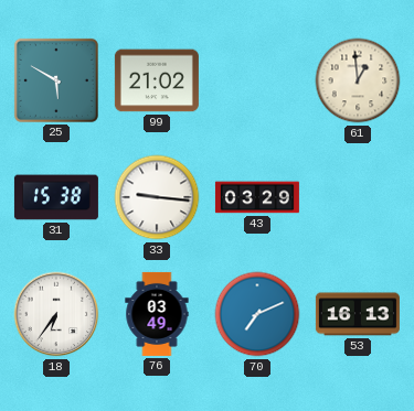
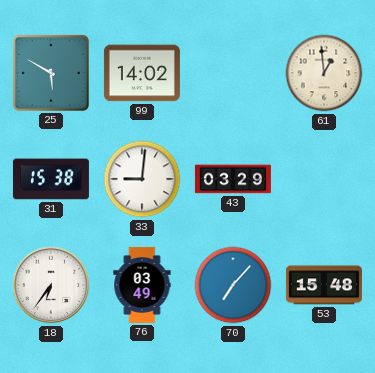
99: 21:02 -> 14:02 (142, 73)
33: 9:16 -> 9:01 (142, 179)
70: 7:11 -> 7:07 (233, 285)
53: 16:13 -> 15:48 (324, 285)
